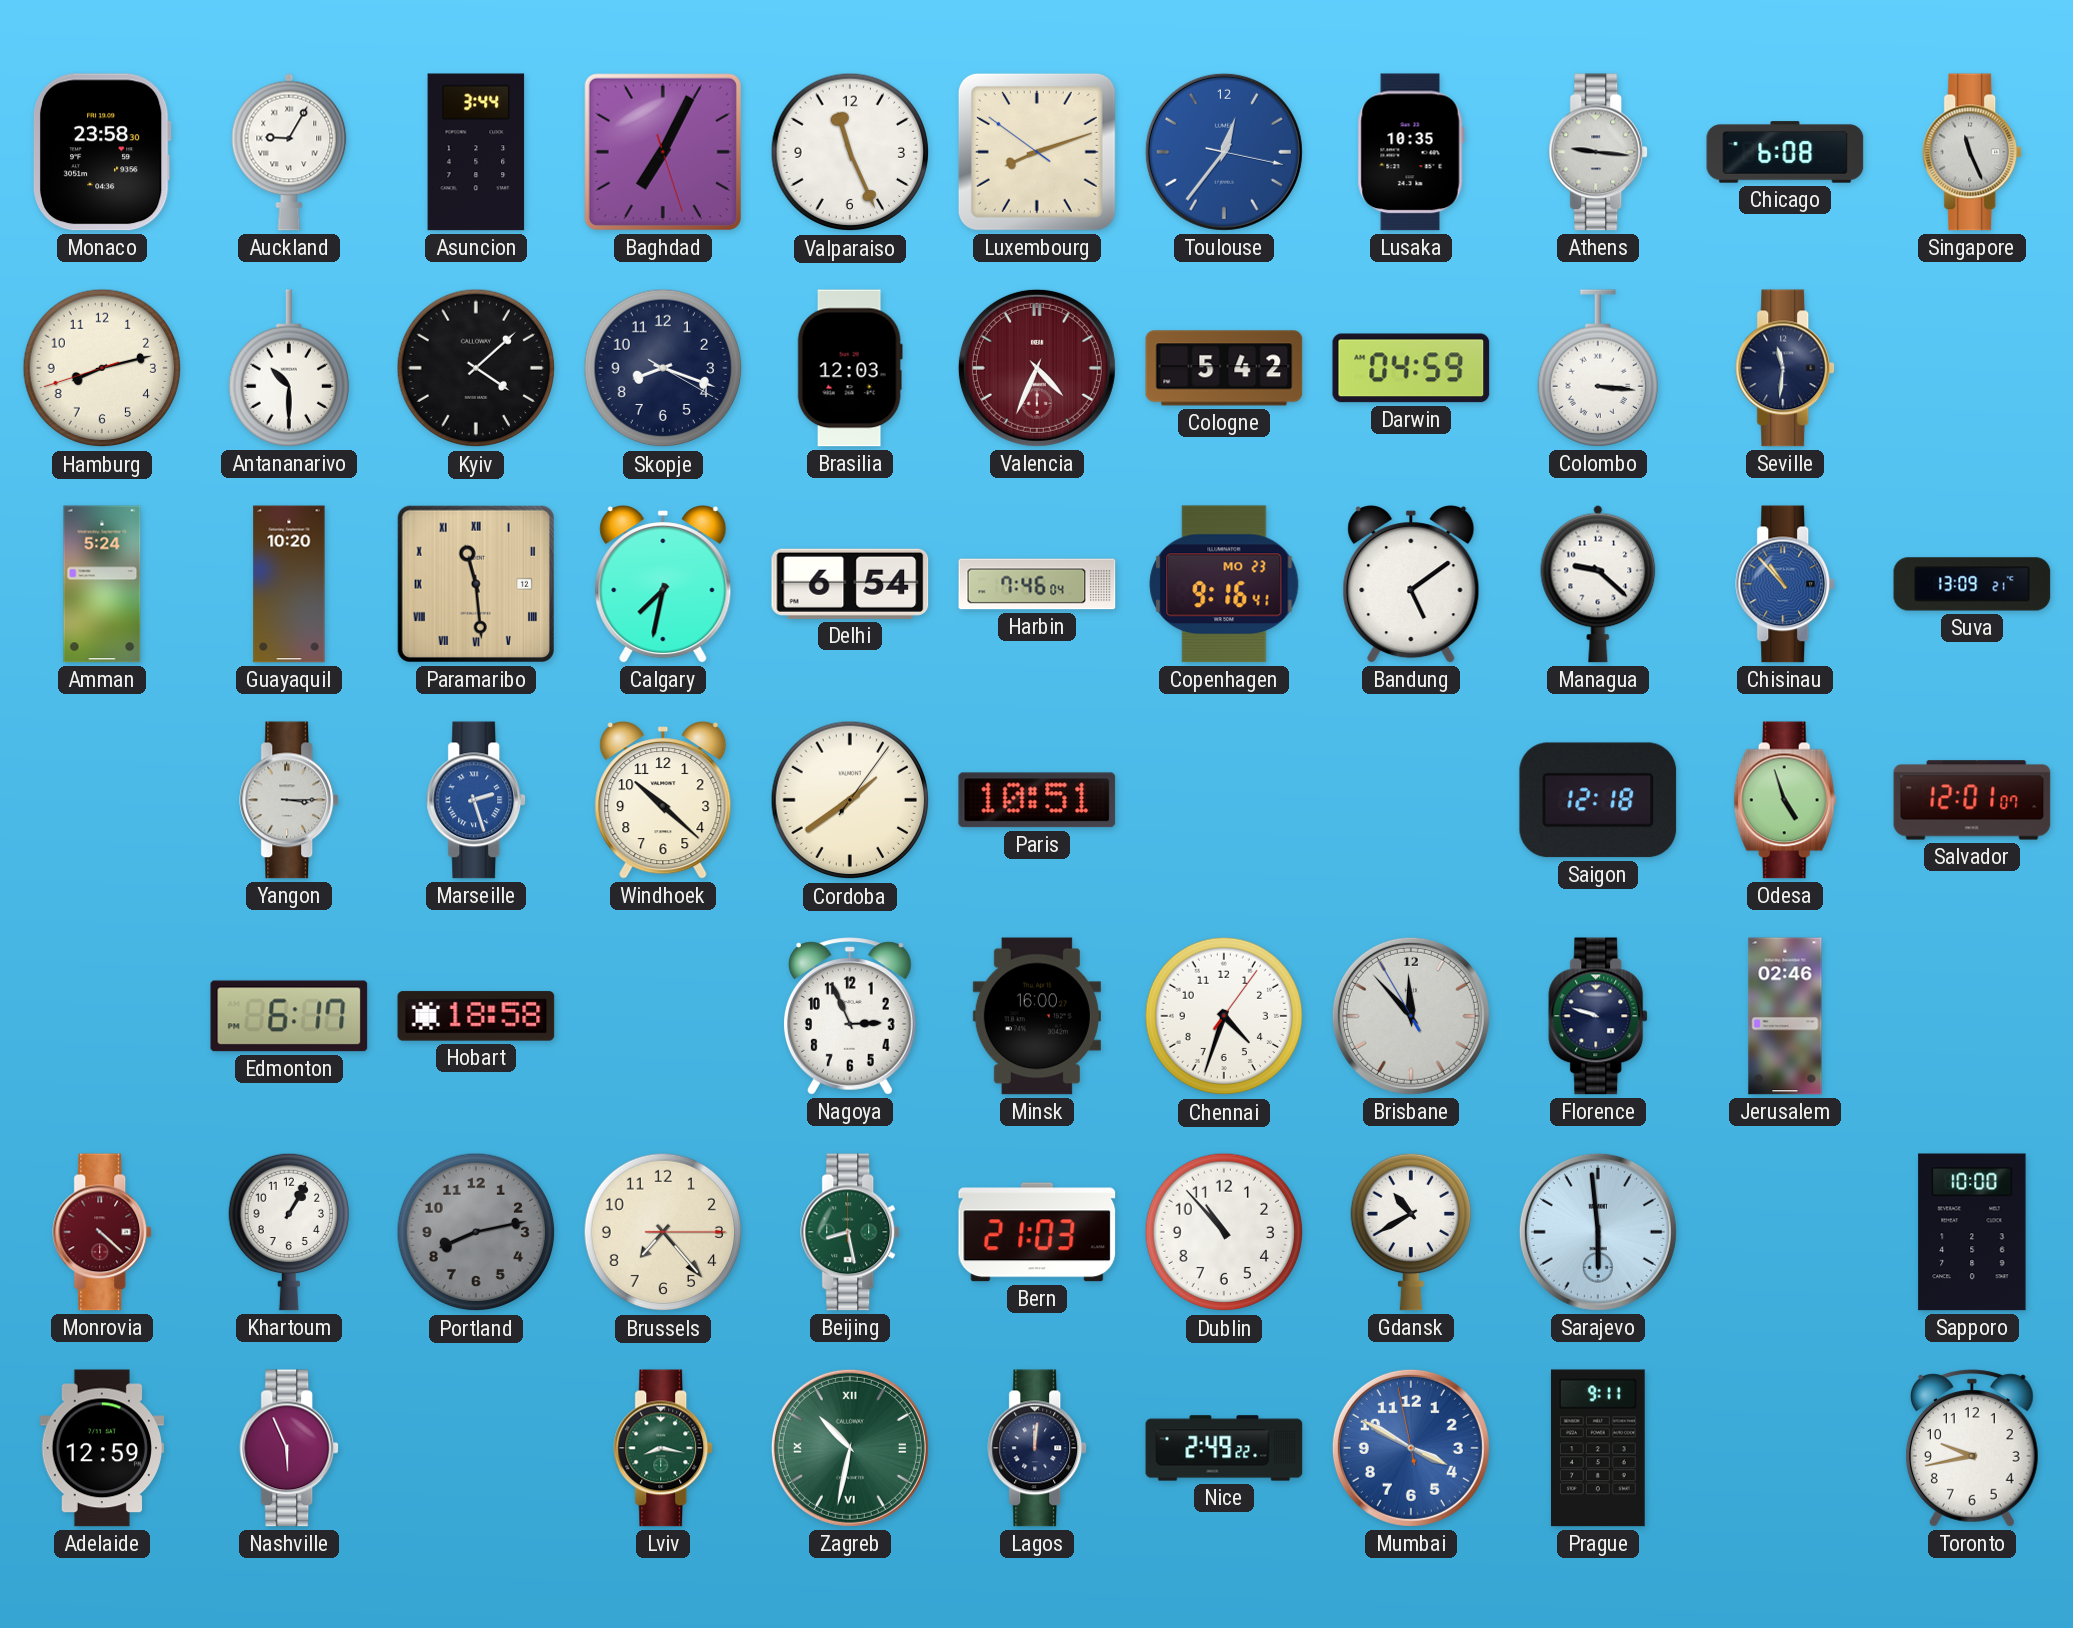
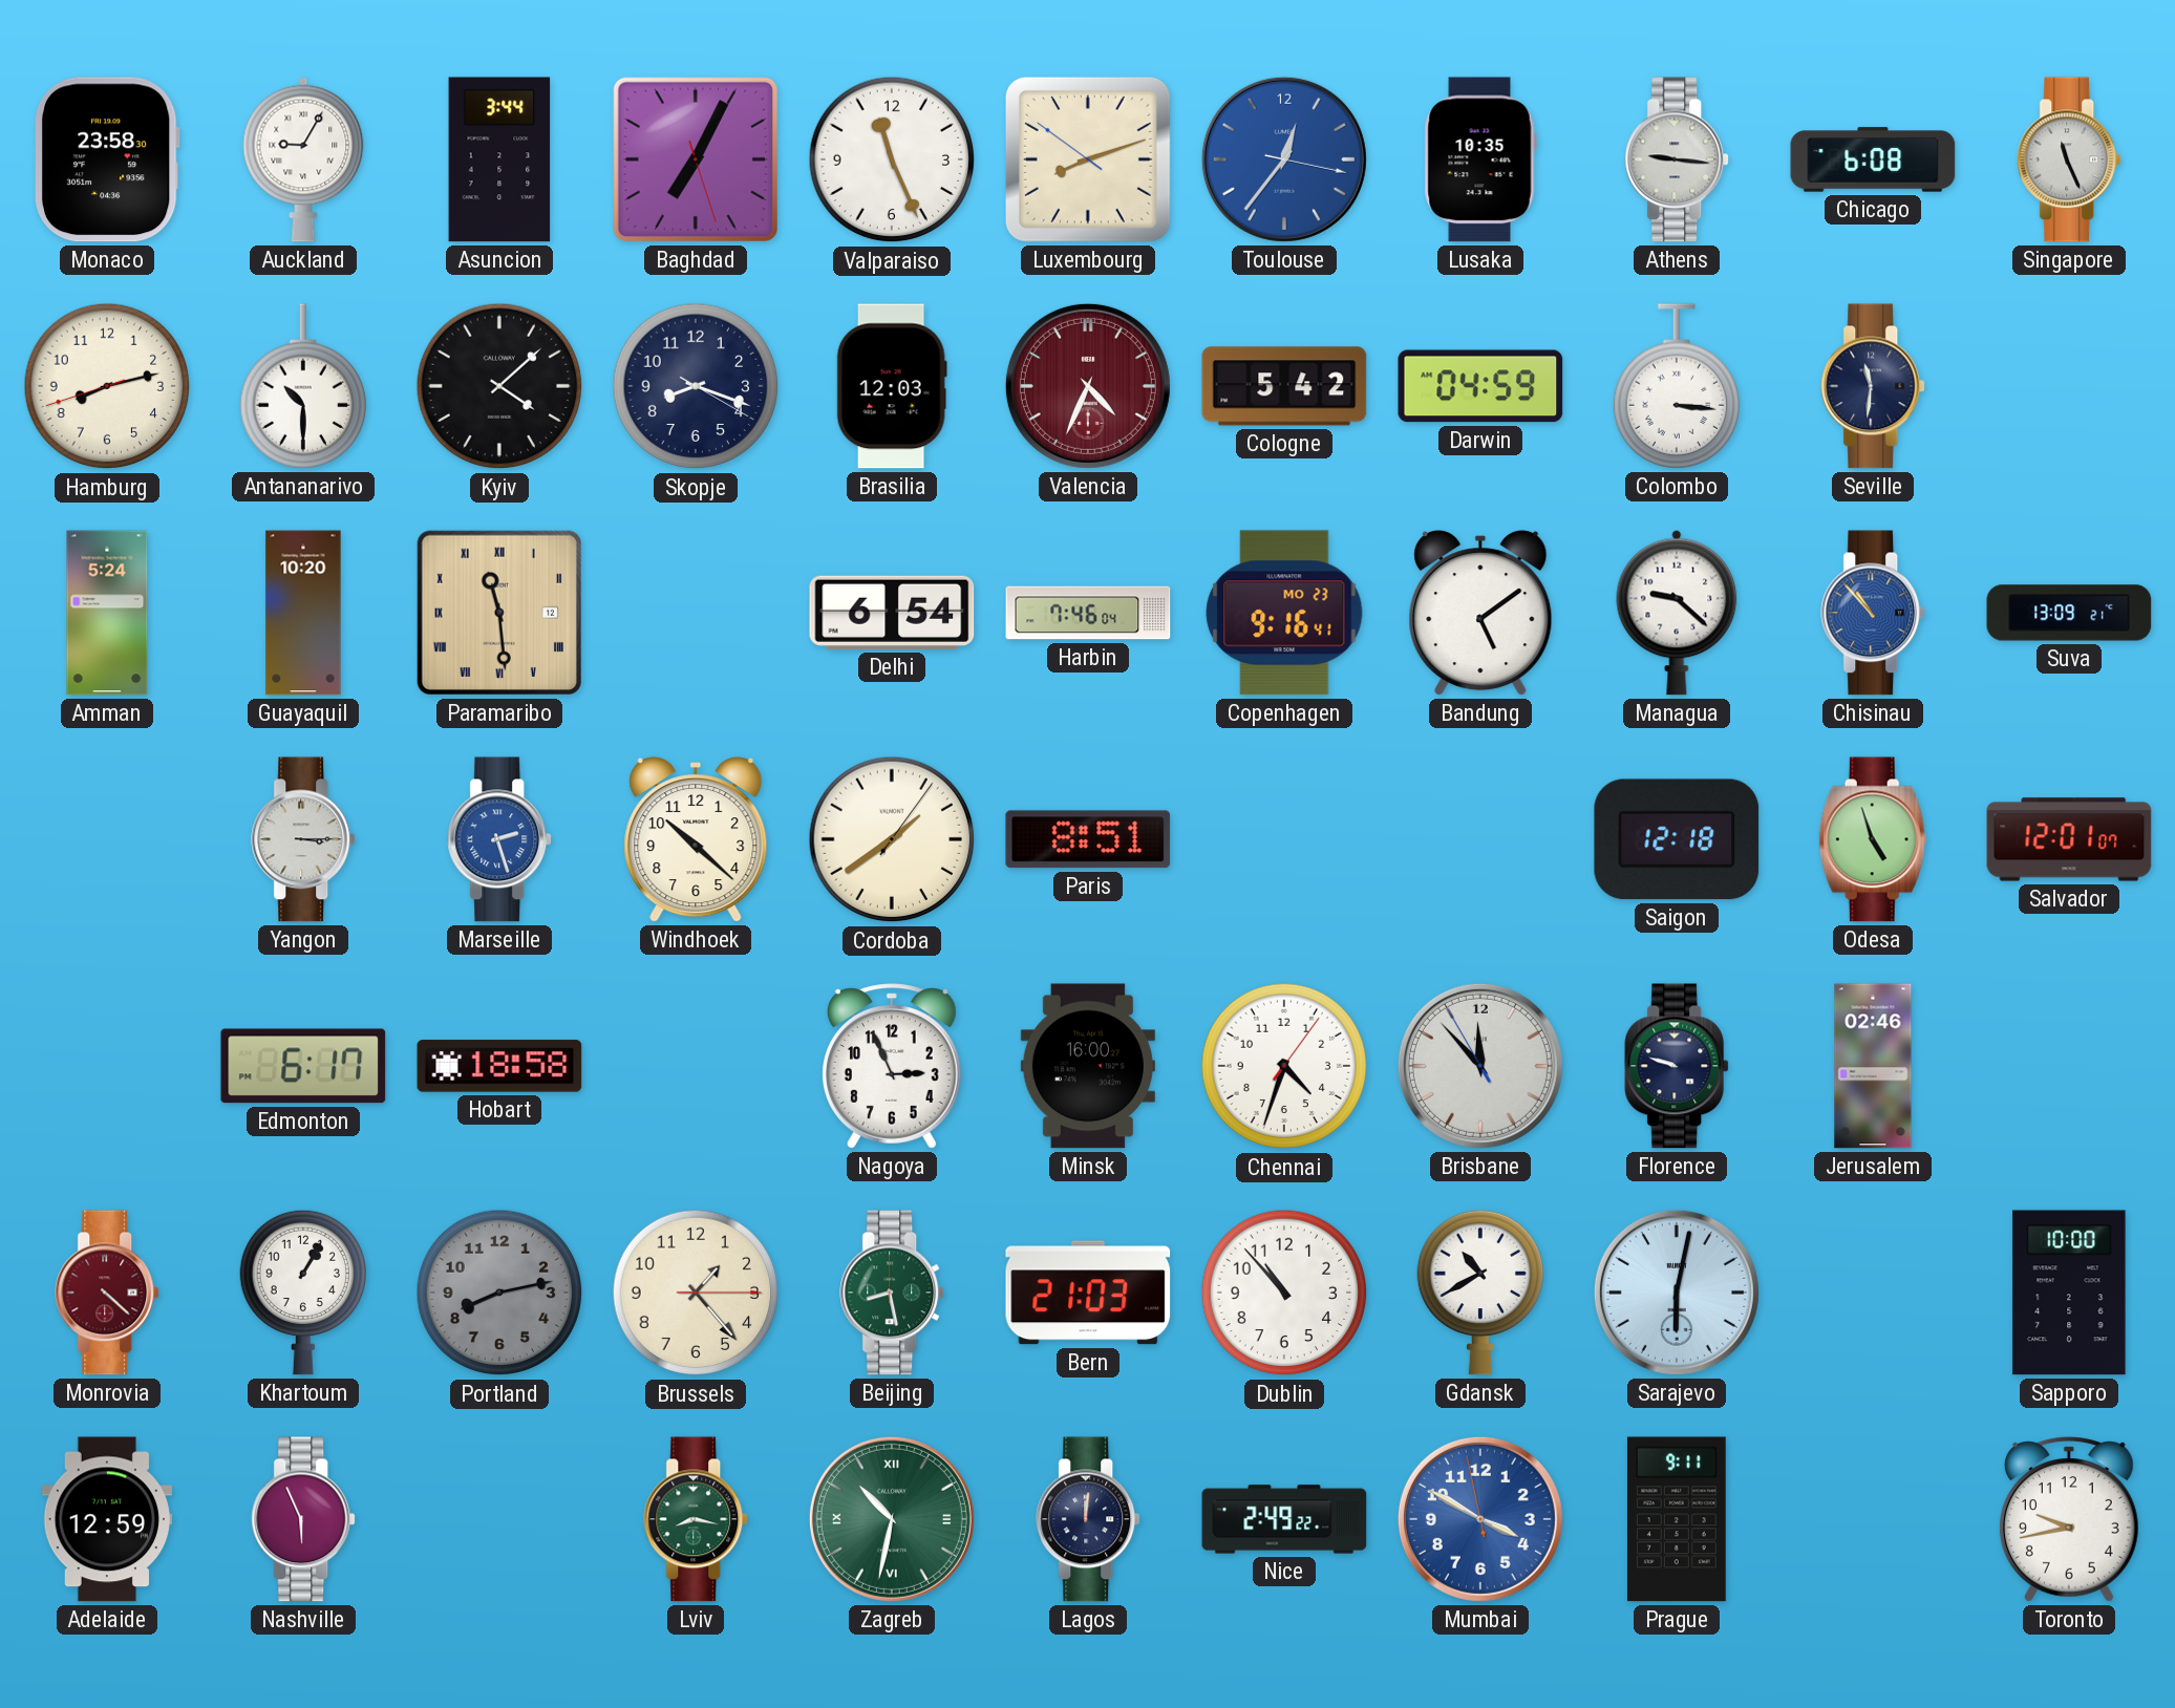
Calgary: 7:32 -> none (663, 584)
Paris: 10:51 -> 8:51 (1088, 839)
Brussels: 7:23 -> 1:23 (696, 1293)
Sarajevo: 5:59 -> 6:02 (1677, 1293)
